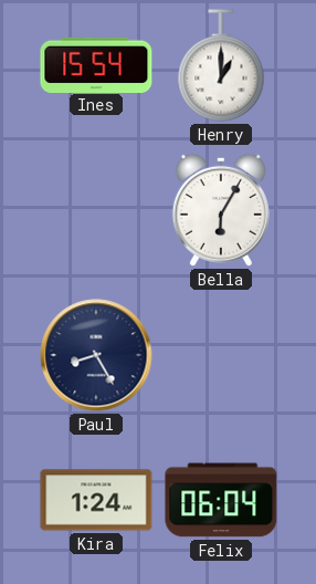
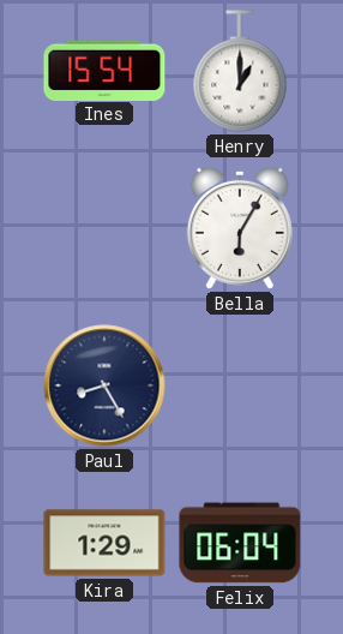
Kira: 1:24 -> 1:29 (104, 543)
